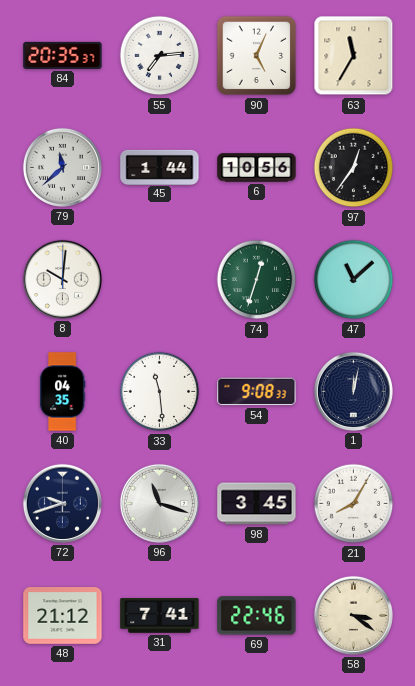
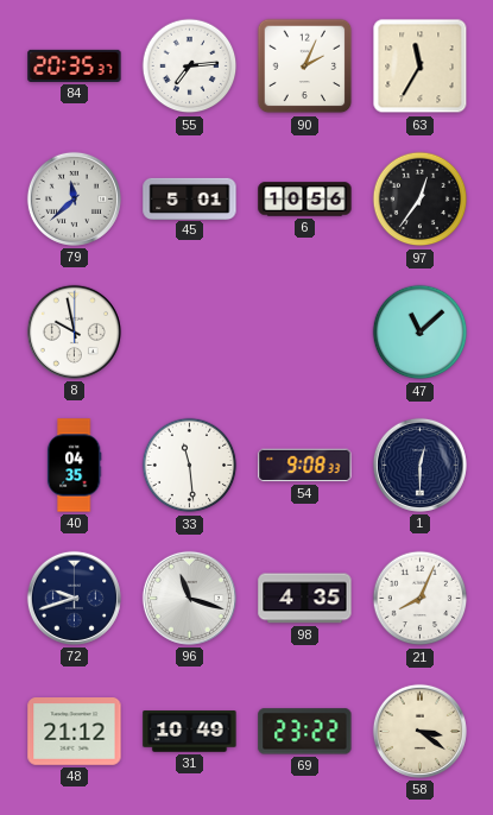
90: 5:04 -> 2:04 (305, 67)
45: 1:44 -> 5:01 (190, 198)
8: 10:01 -> 9:58 (74, 331)
74: 12:33 -> none (257, 280)
1: 12:02 -> 12:30 (419, 465)
98: 3:45 -> 4:35 (305, 599)
21: 8:05 -> 8:04 (421, 599)
31: 7:41 -> 10:49 (190, 732)
69: 22:46 -> 23:22 (305, 732)
